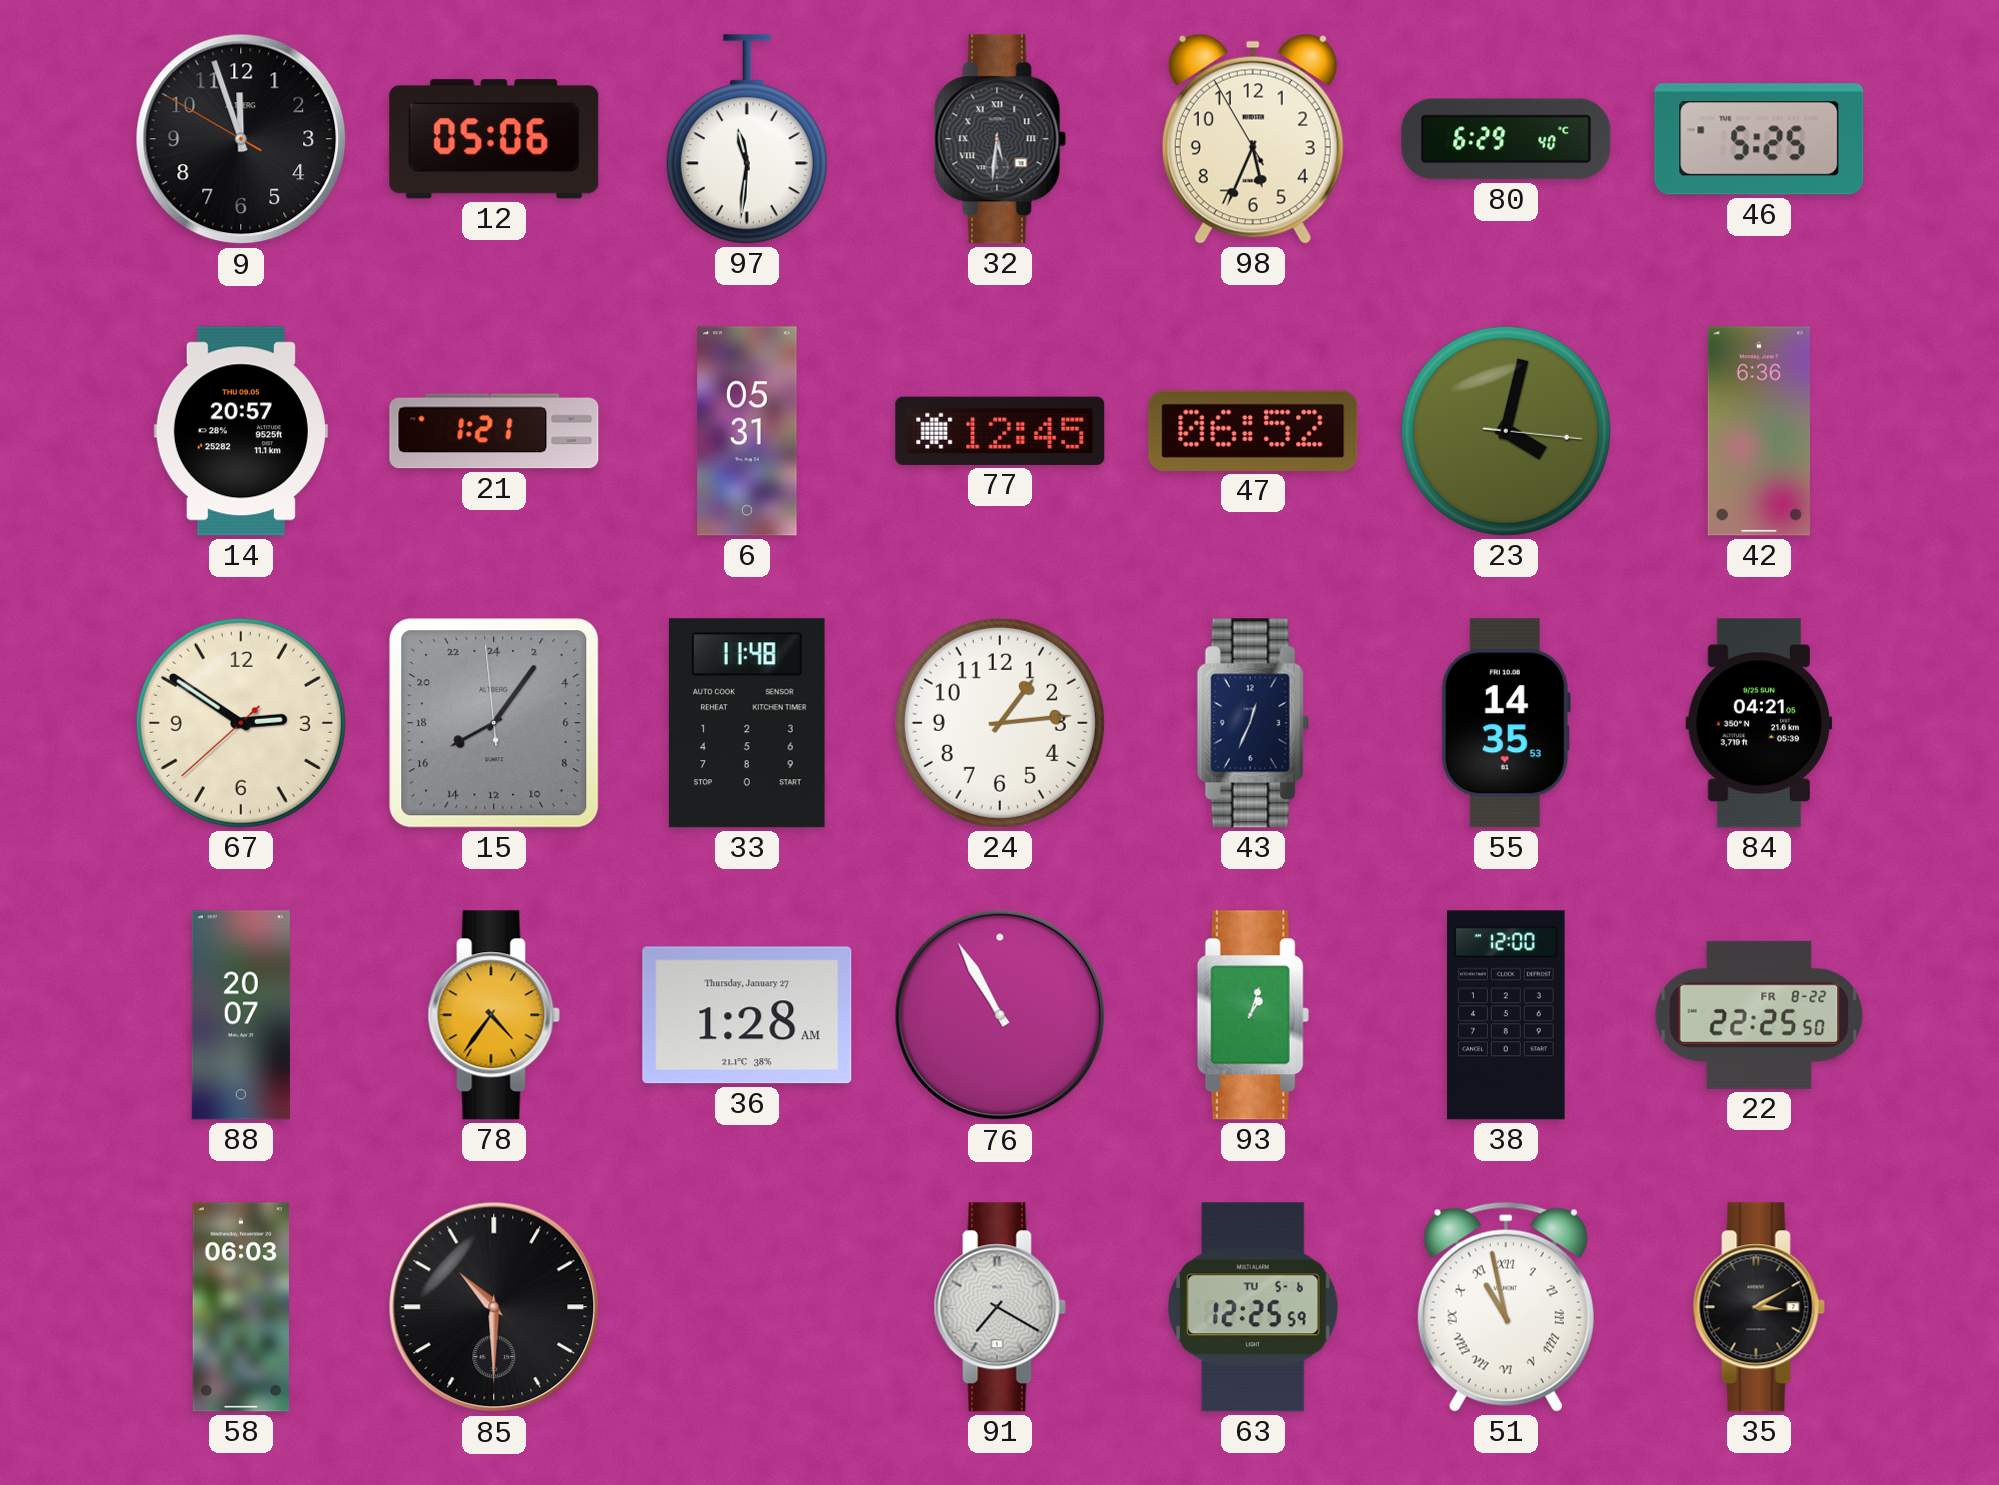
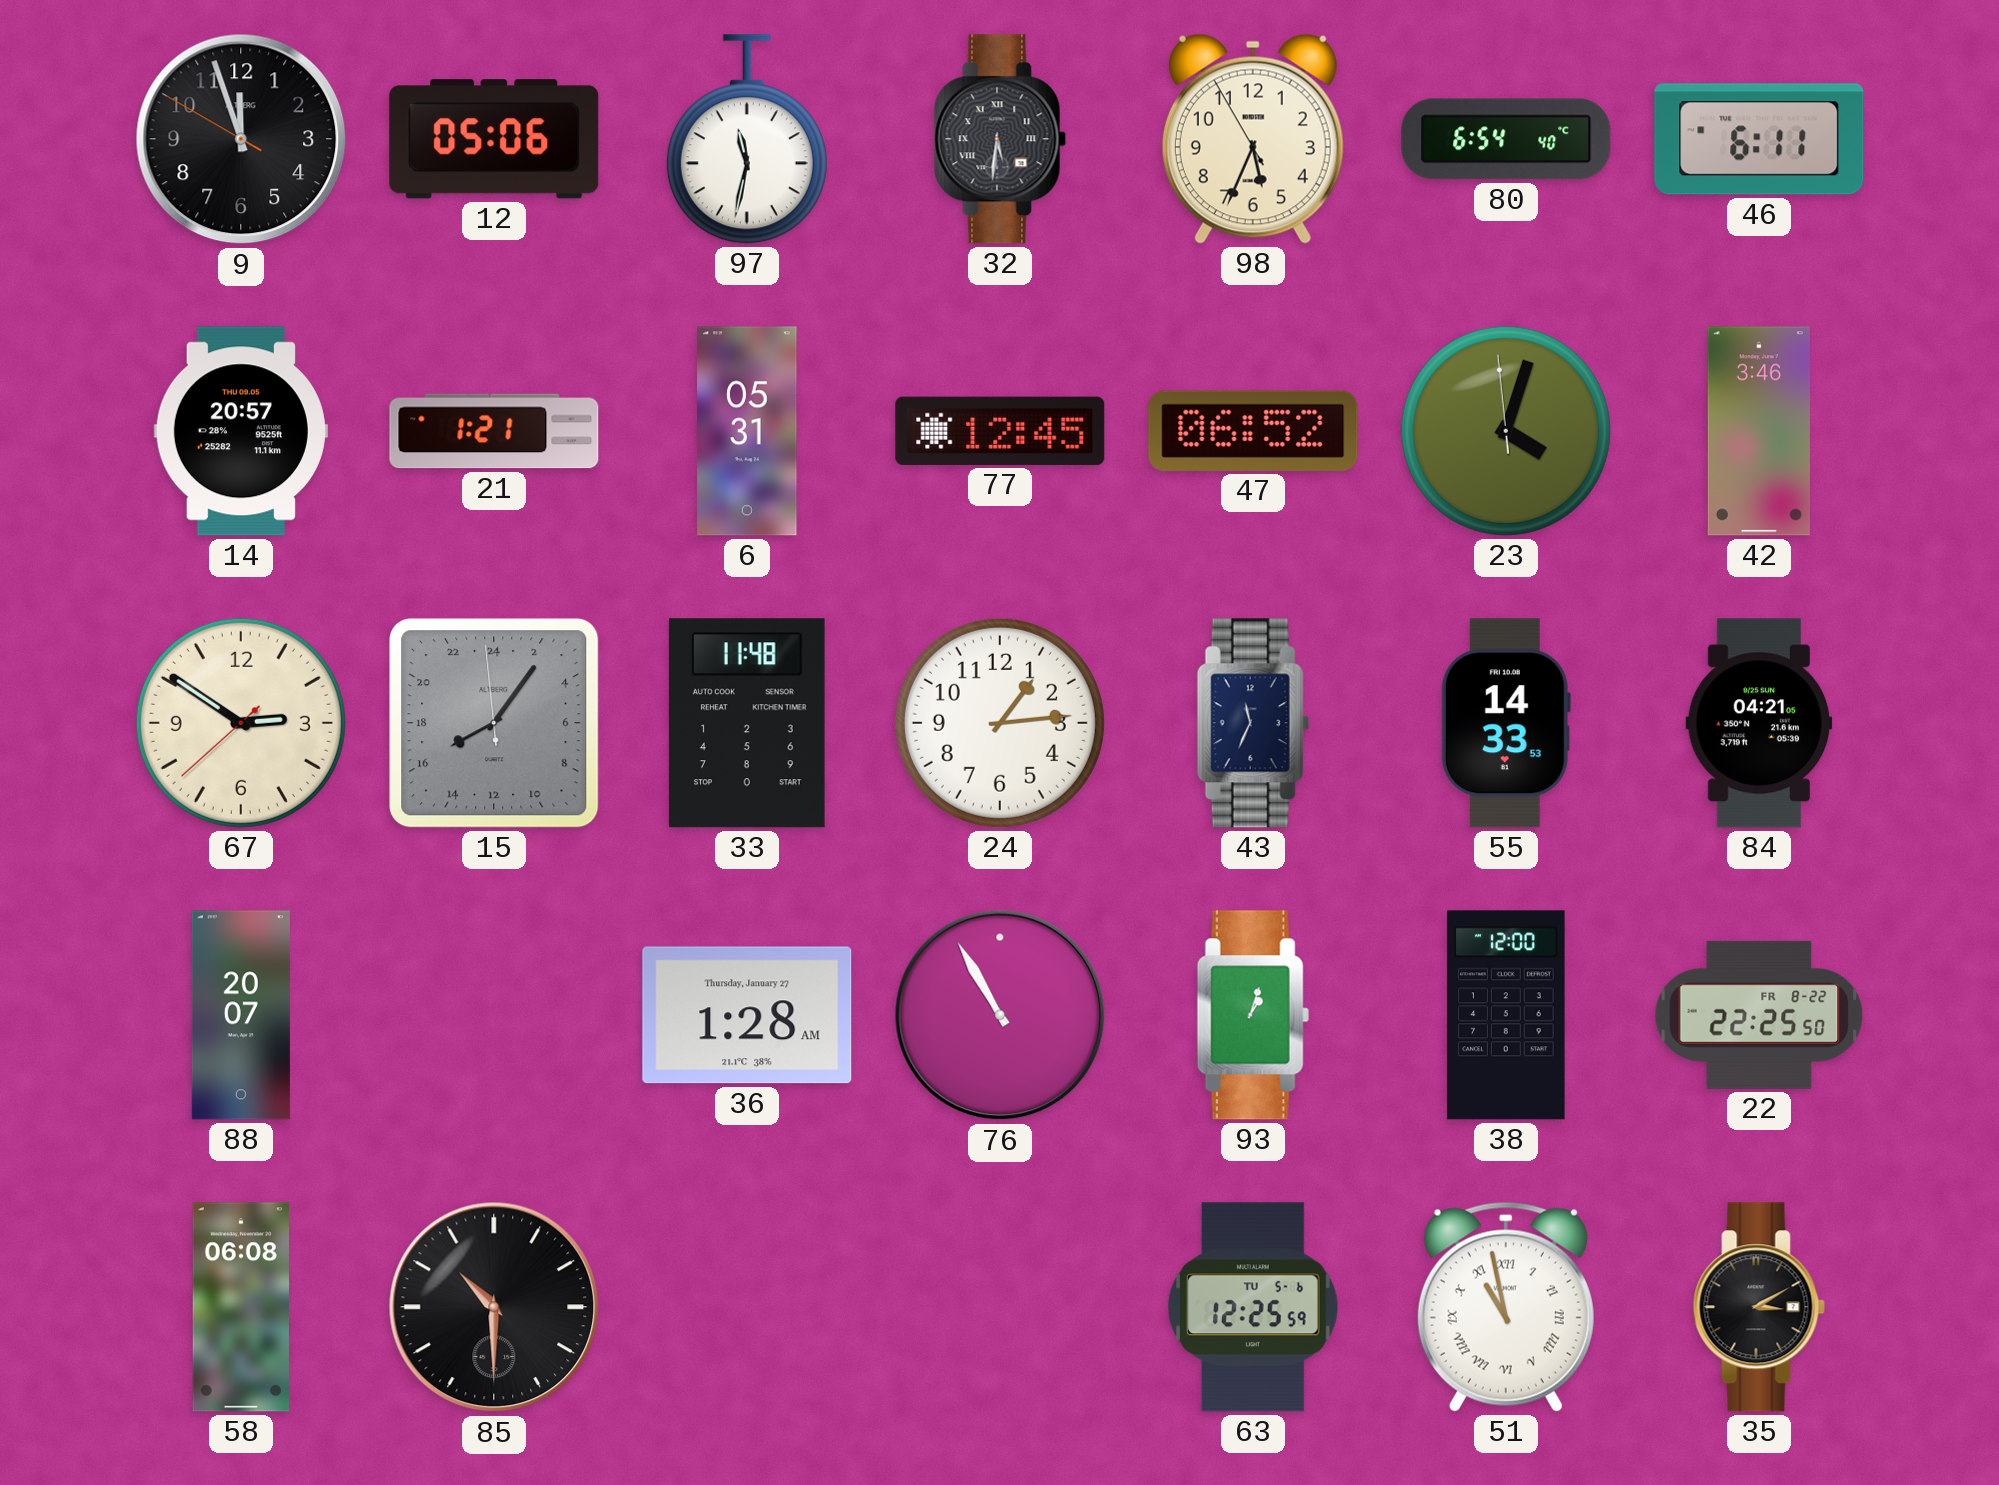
97: 11:31 -> 11:32 (747, 139)
80: 6:29 -> 6:54 (1506, 139)
46: 5:25 -> 6:11 (1759, 139)
23: 4:02:16 -> 4:02:59 (1506, 431)
42: 6:36 -> 3:46 (1759, 431)
43: 12:34 -> 11:34 (1253, 723)
55: 14:35 -> 14:33 (1506, 723)
78: 4:36 -> none (494, 1015)
58: 06:03 -> 06:08 (240, 1307)
91: 7:20 -> none (1000, 1307)
